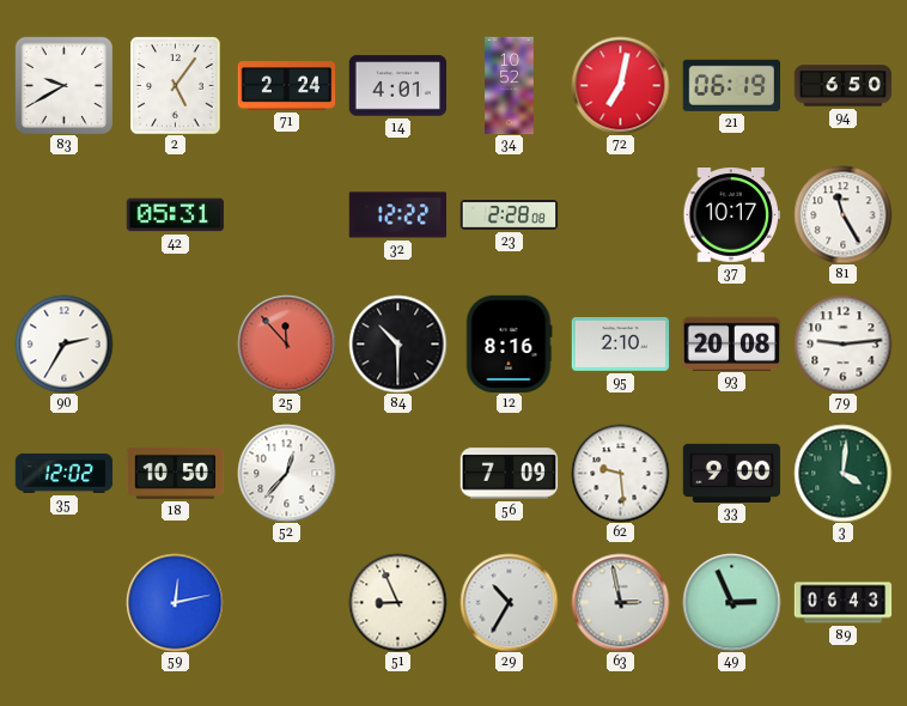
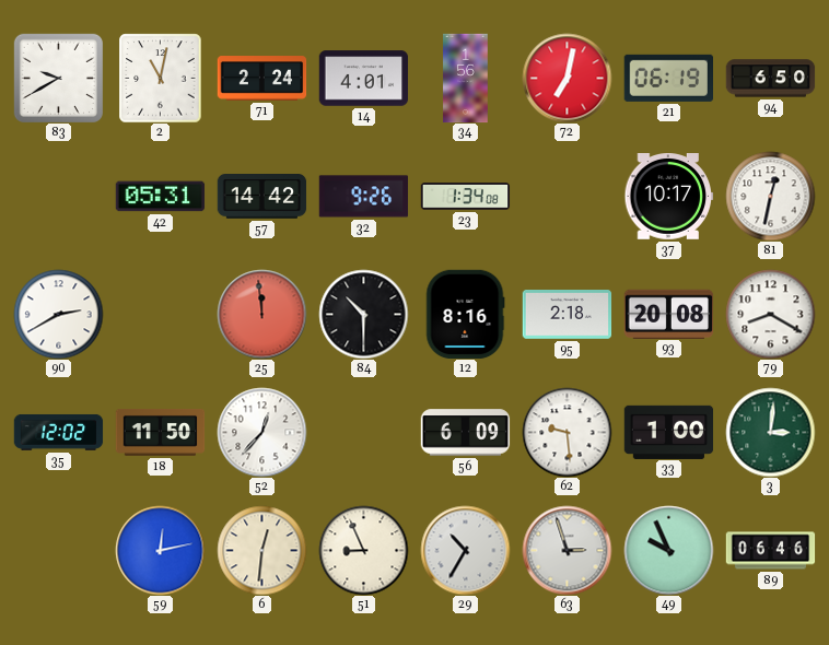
2: 5:06 -> 11:02 (161, 78)
34: 10:52 -> 1:56 (466, 78)
57: none -> 14:42 (261, 197)
32: 12:22 -> 9:26 (363, 197)
23: 2:28 -> 1:34 (465, 197)
81: 11:25 -> 12:32 (770, 196)
90: 2:35 -> 2:40 (58, 314)
25: 11:53 -> 11:59 (261, 314)
95: 2:10 -> 2:18 (567, 315)
79: 9:14 -> 8:20 (770, 314)
18: 10:50 -> 11:50 (160, 433)
56: 7:09 -> 6:09 (465, 433)
33: 9:00 -> 1:00 (668, 432)
3: 4:01 -> 3:01 (770, 432)
6: none -> 12:31 (261, 550)
63: 2:58 -> 2:57 (567, 550)
49: 2:56 -> 9:56 (668, 550)
89: 06:43 -> 06:46 (770, 551)
